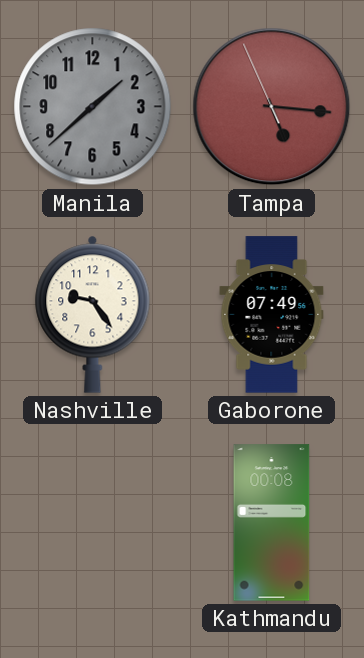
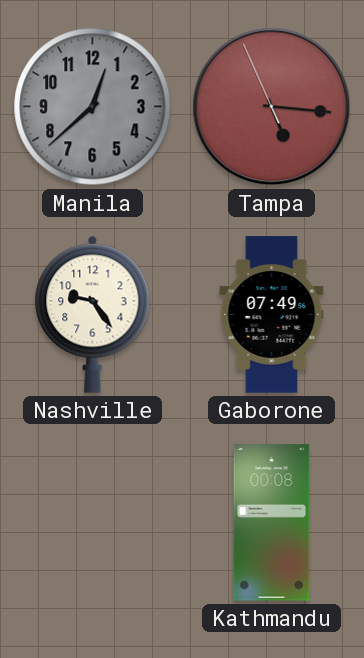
Manila: 1:38 -> 12:38 (93, 107)
